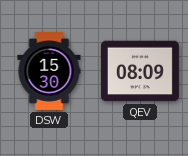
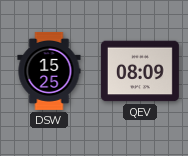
DSW: 15:30 -> 15:25 (49, 71)
